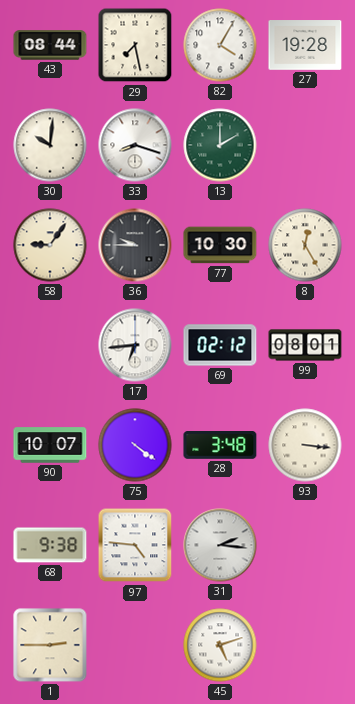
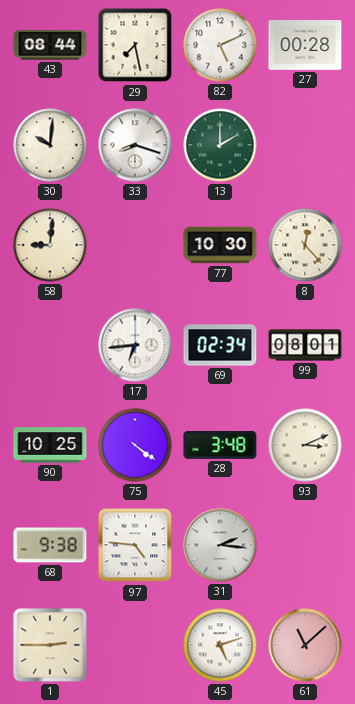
82: 4:05 -> 5:11 (220, 45)
27: 19:28 -> 00:28 (305, 45)
58: 9:06 -> 9:01 (50, 245)
36: 9:45 -> none (135, 245)
8: 12:25 -> 12:23 (305, 245)
69: 02:12 -> 02:34 (220, 345)
90: 10:07 -> 10:25 (50, 445)
93: 3:16 -> 3:11 (305, 445)
61: none -> 11:08 (305, 645)
